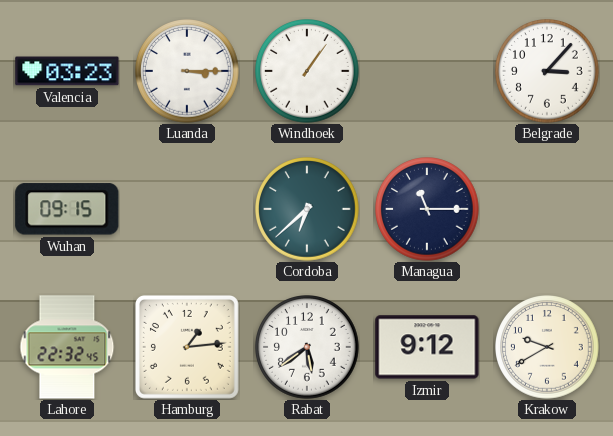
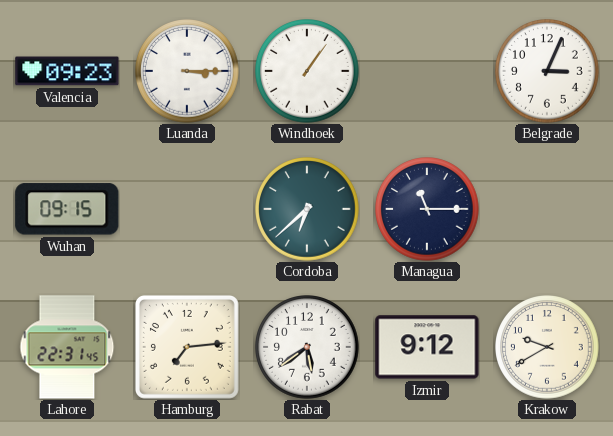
Valencia: 03:23 -> 09:23 (67, 71)
Belgrade: 3:07 -> 3:04 (547, 71)
Lahore: 22:32 -> 22:31 (67, 347)
Hamburg: 1:14 -> 7:14 (187, 347)
